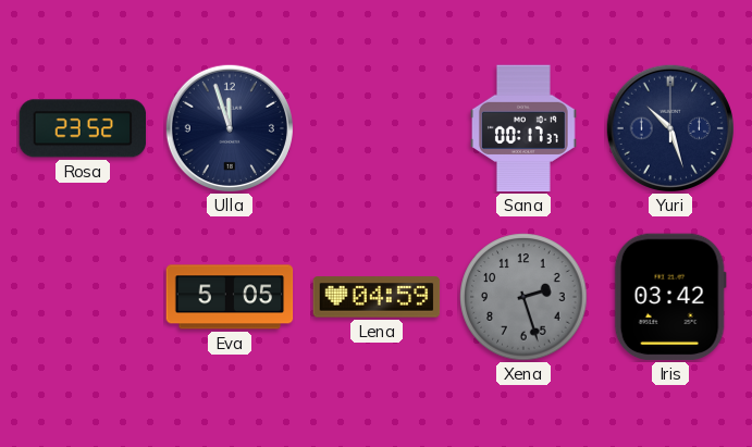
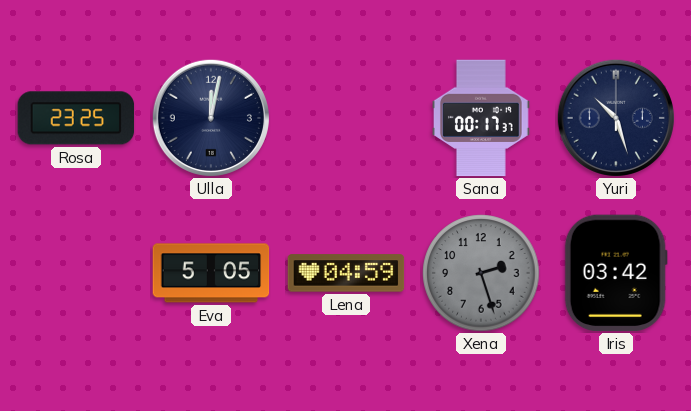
Rosa: 23:52 -> 23:25 (76, 118)
Ulla: 11:57 -> 12:02 (211, 118)
